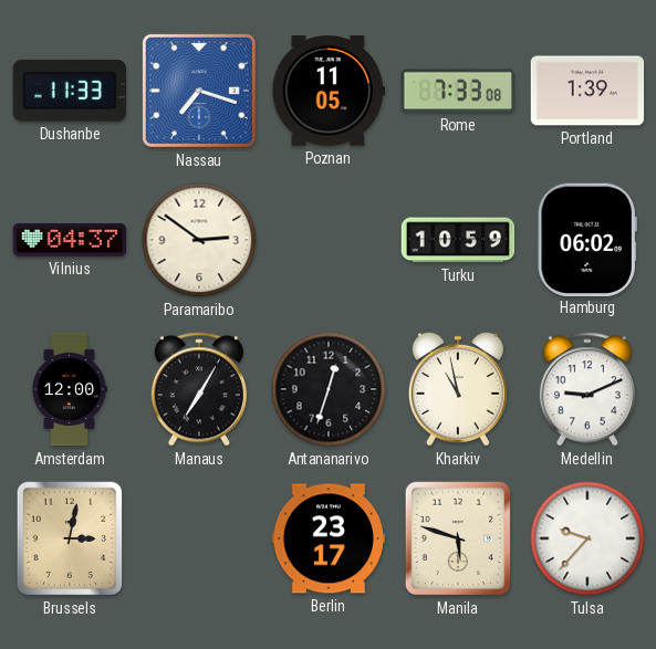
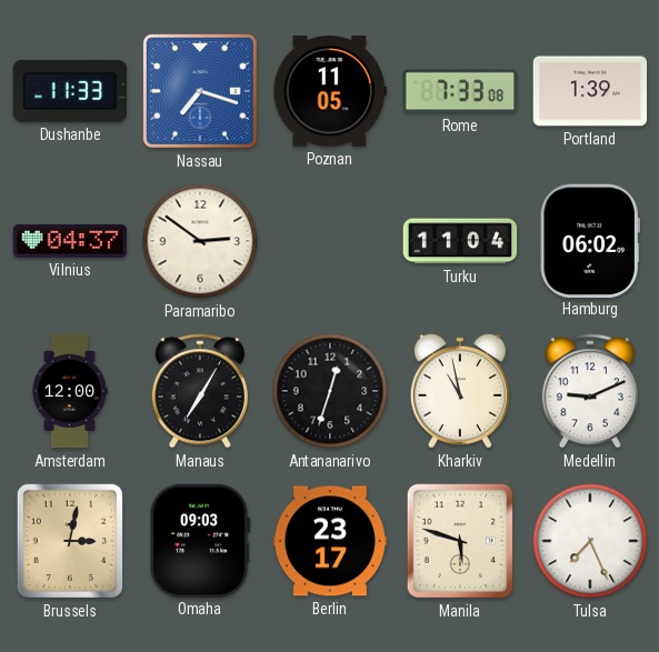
Turku: 10:59 -> 11:04 (460, 241)
Omaha: none -> 09:03 (200, 540)
Tulsa: 9:37 -> 7:26 (590, 541)
